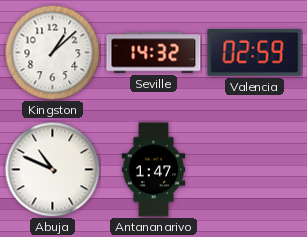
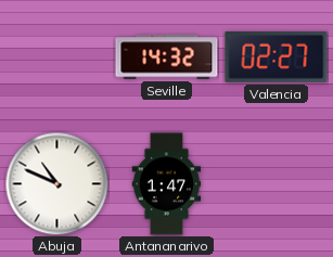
Kingston: 1:08 -> none (52, 52)
Valencia: 02:59 -> 02:27 (277, 56)
